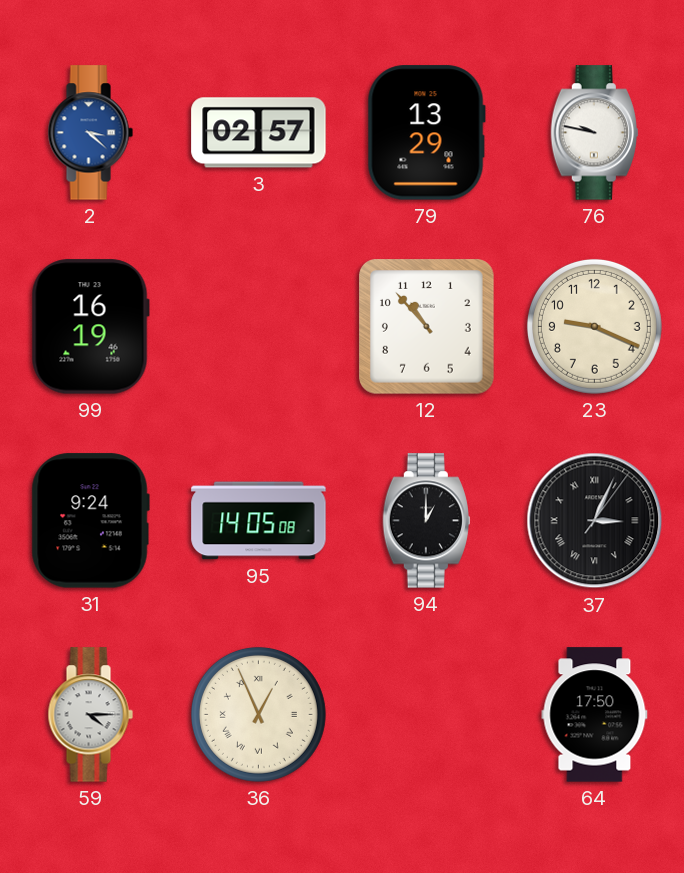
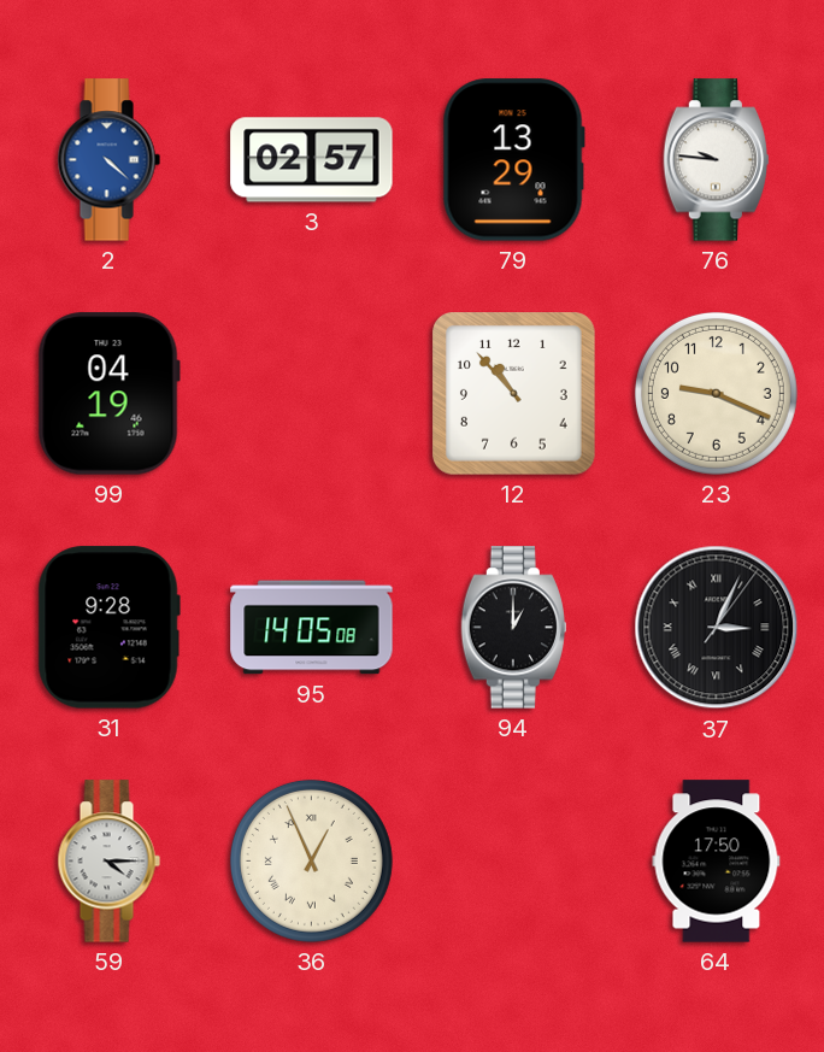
2: 3:22 -> 4:22 (108, 160)
76: 9:47 -> 9:46 (716, 160)
99: 16:19 -> 04:19 (108, 394)
31: 9:24 -> 9:28 (108, 628)
